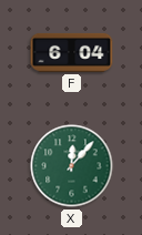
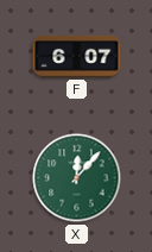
F: 6:04 -> 6:07 (77, 56)
